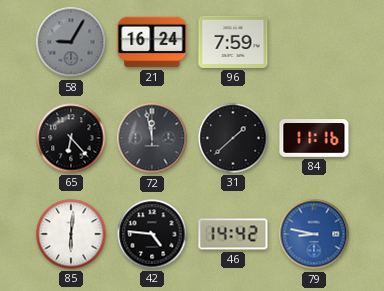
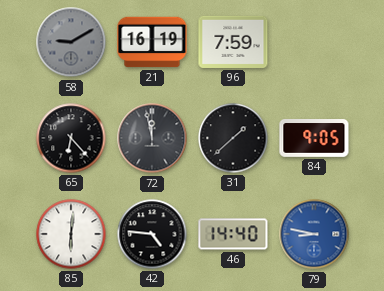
58: 9:05 -> 9:10 (71, 42)
21: 16:24 -> 16:19 (152, 42)
84: 11:16 -> 9:05 (314, 138)
46: 14:42 -> 14:40 (233, 234)
